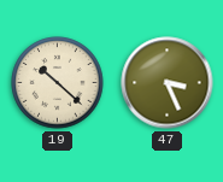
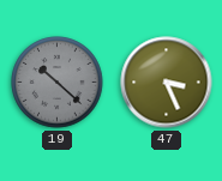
19 dial: cream -> grey (58, 83)
